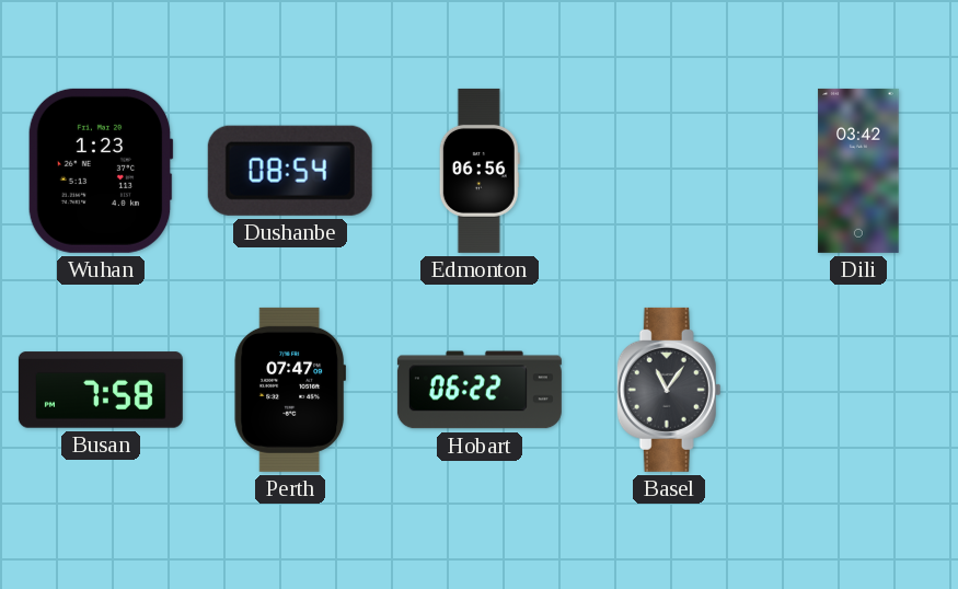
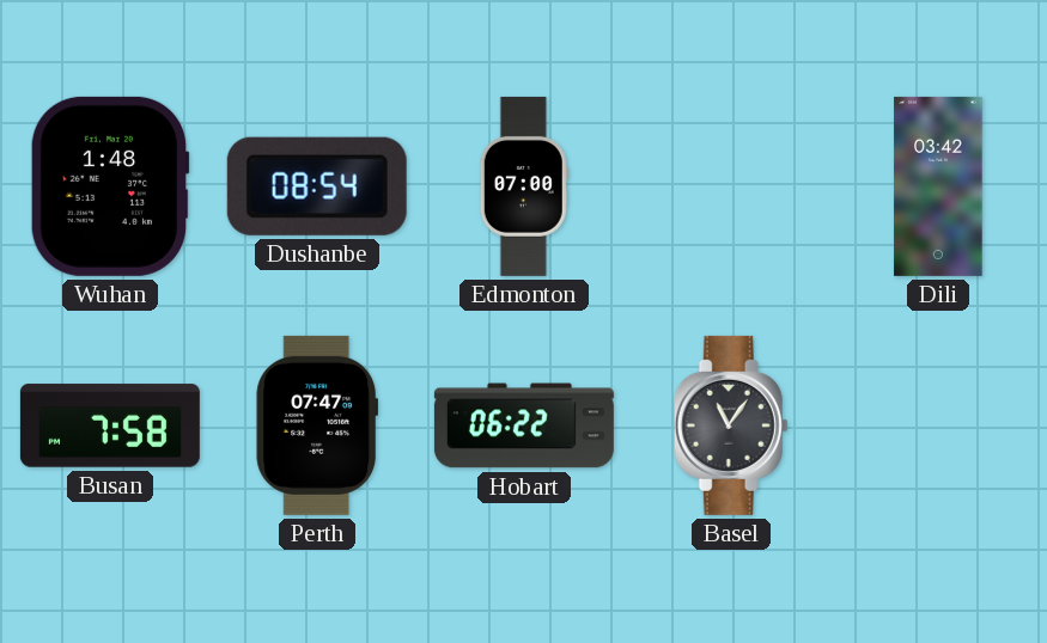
Wuhan: 1:23 -> 1:48 (110, 186)
Edmonton: 06:56 -> 07:00 (524, 186)
